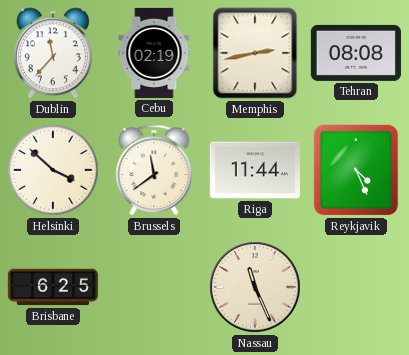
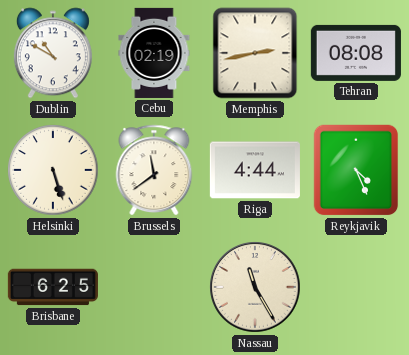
Dublin: 11:37 -> 10:50 (53, 53)
Helsinki: 3:52 -> 5:27 (53, 170)
Riga: 11:44 -> 4:44 (255, 170)
Nassau: 11:26 -> 11:25 (255, 287)
